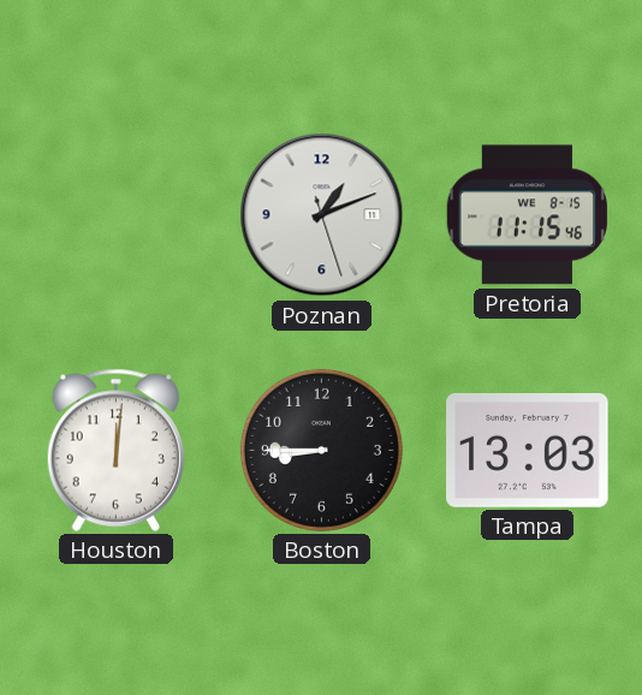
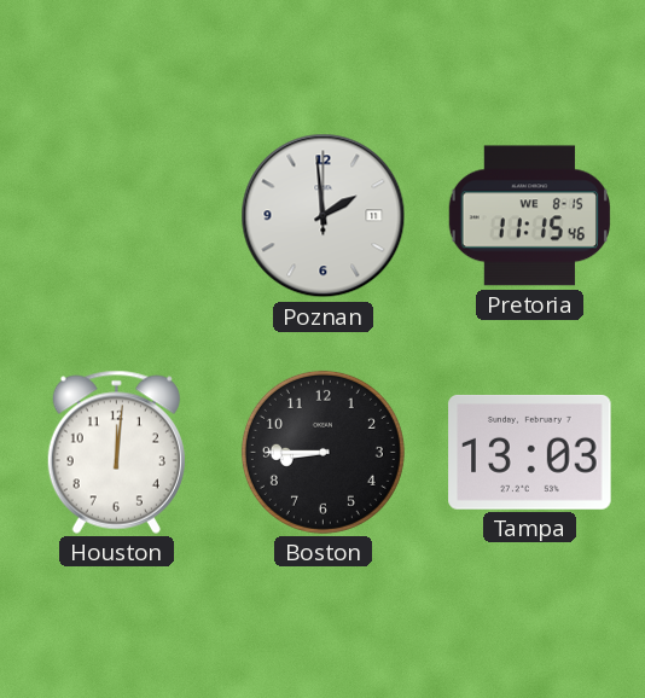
Poznan: 1:11 -> 1:59 (324, 216)
